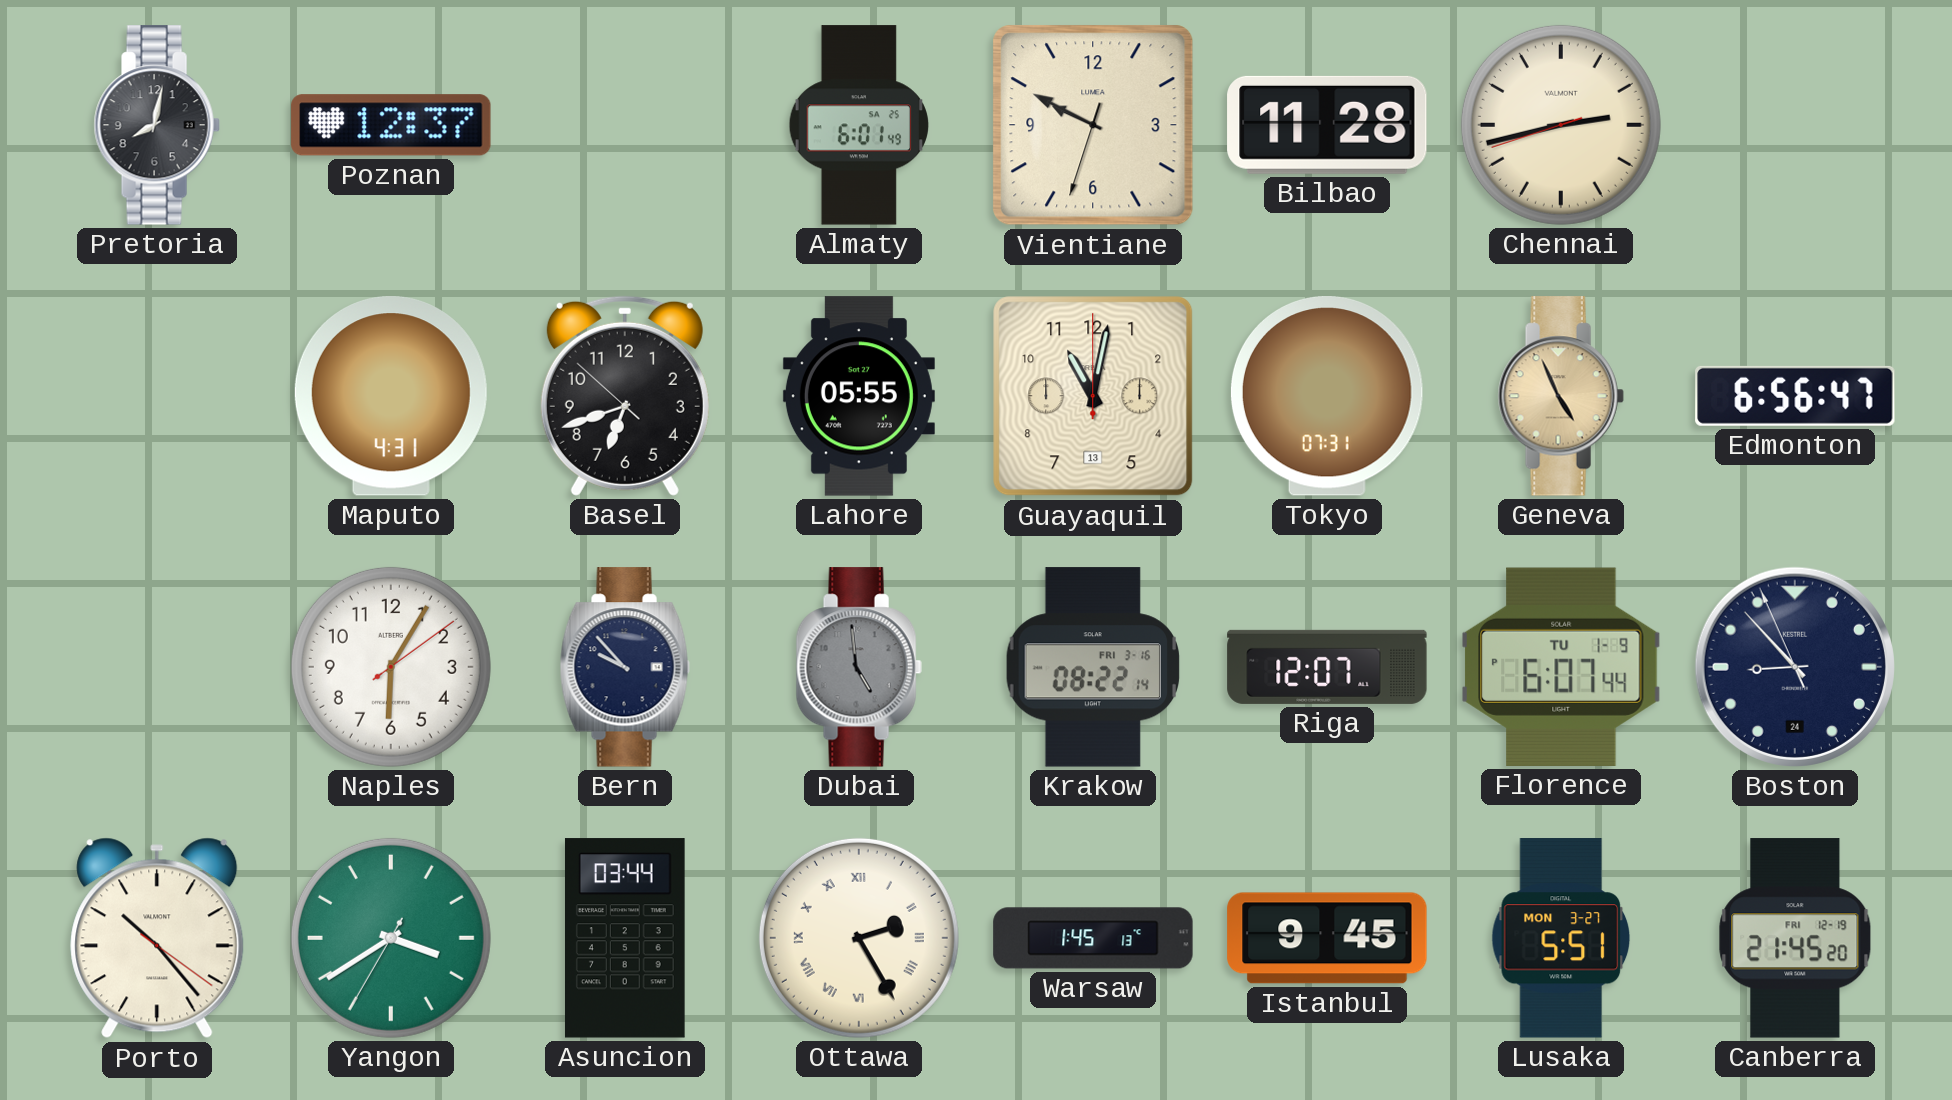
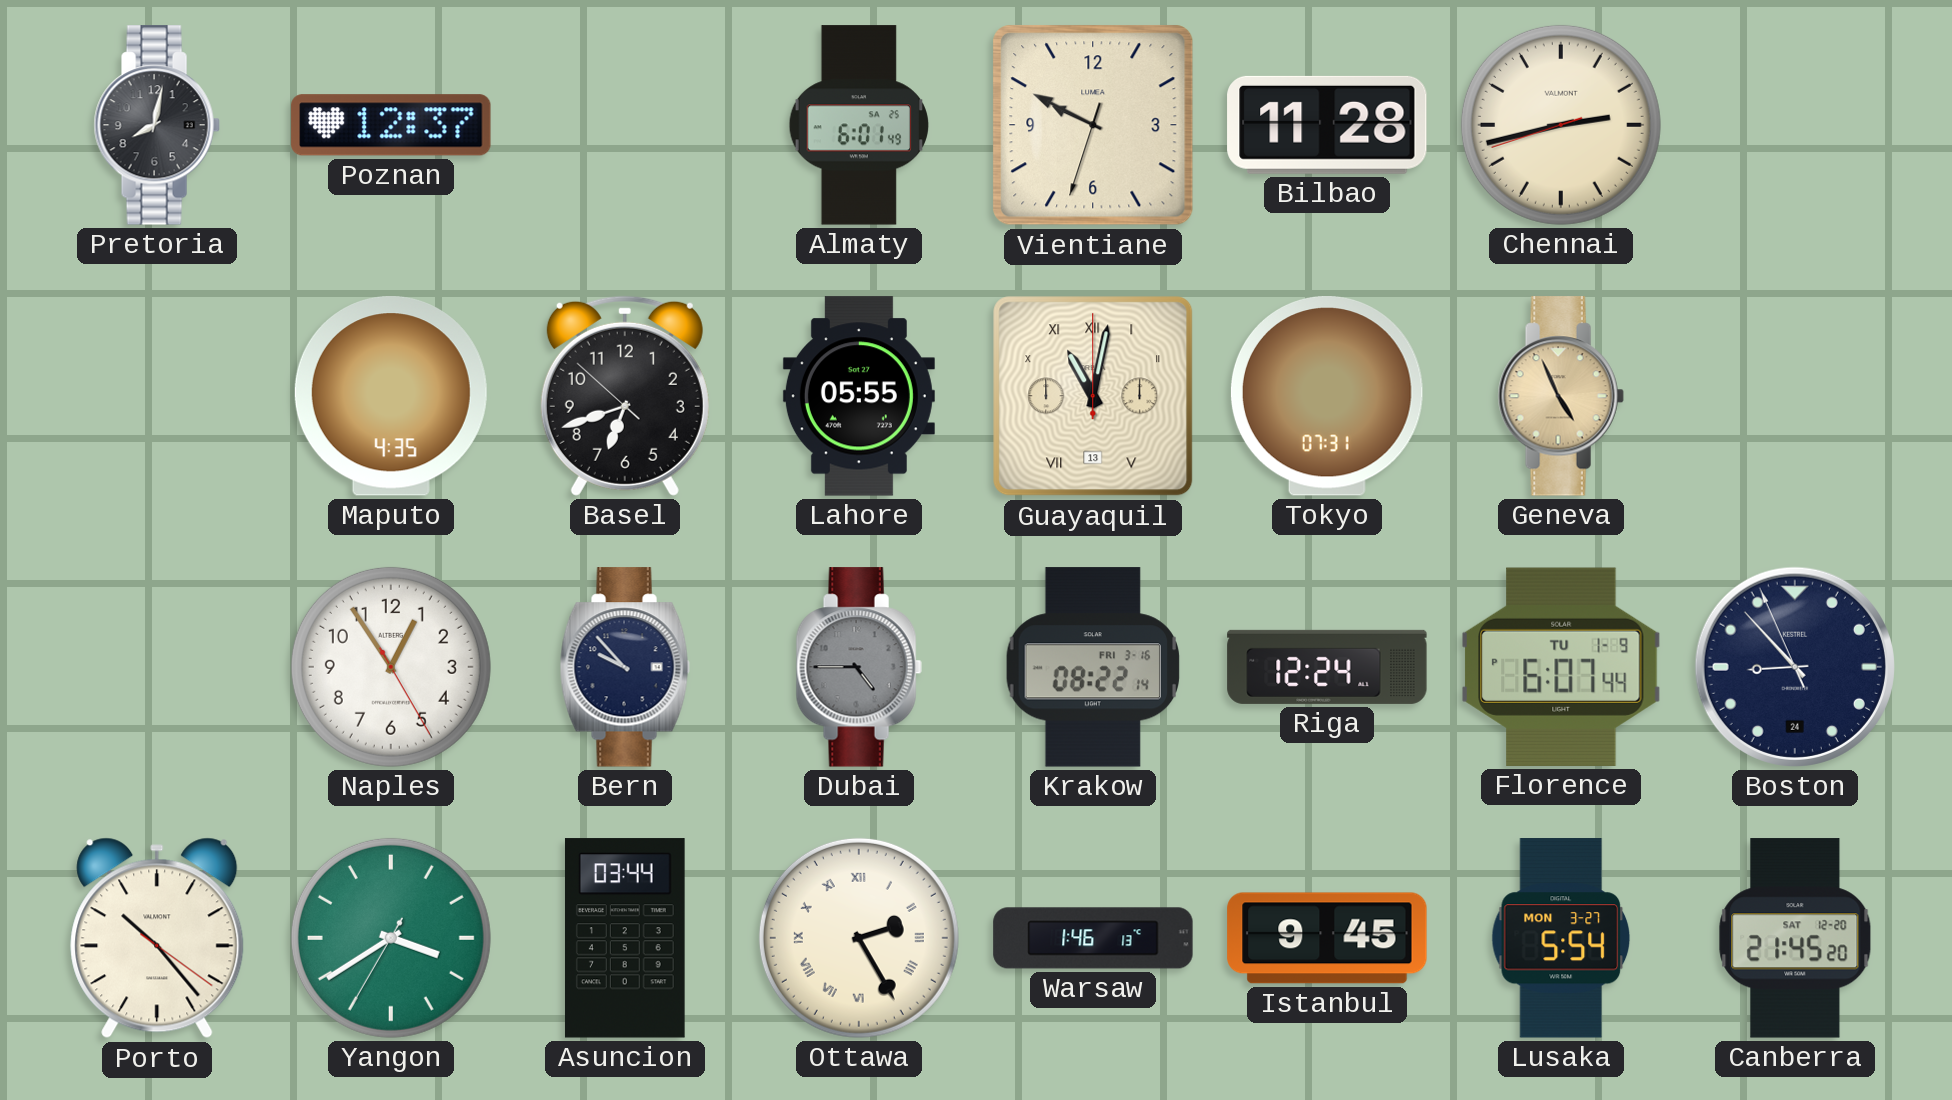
Maputo: 4:31 -> 4:35 (391, 397)
Guayaquil numerals: Arabic -> Roman (1093, 396)
Edmonton: 6:56 -> none (1795, 396)
Naples: 6:05 -> 12:54 (391, 667)
Dubai: 4:59 -> 4:45 (859, 667)
Riga: 12:07 -> 12:24 (1327, 667)
Warsaw: 1:45 -> 1:46 (1093, 938)
Lusaka: 5:51 -> 5:54 (1561, 938)
Canberra date: FRI 12-19 -> SAT 12-20 (1795, 938)
